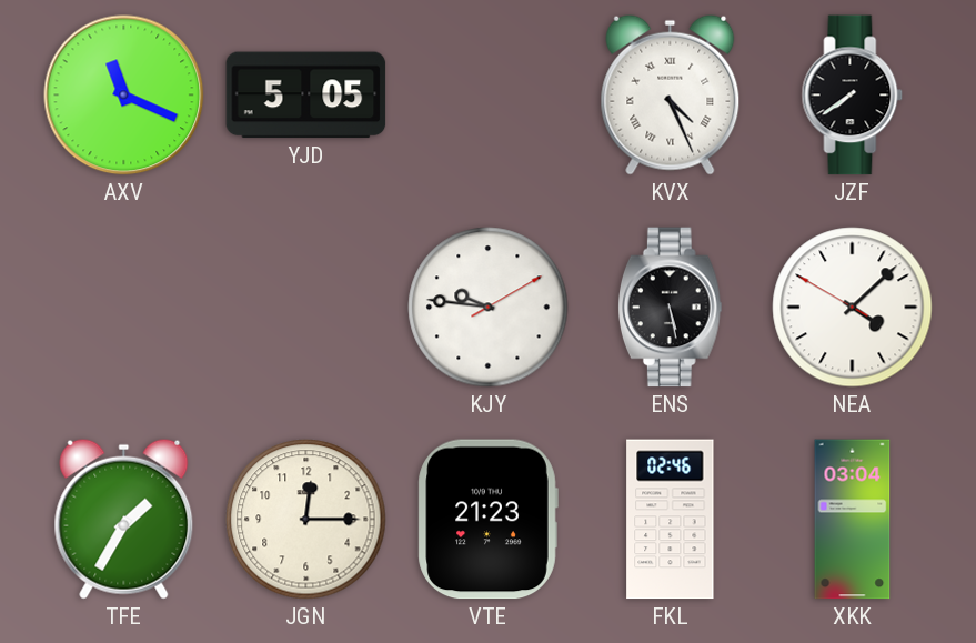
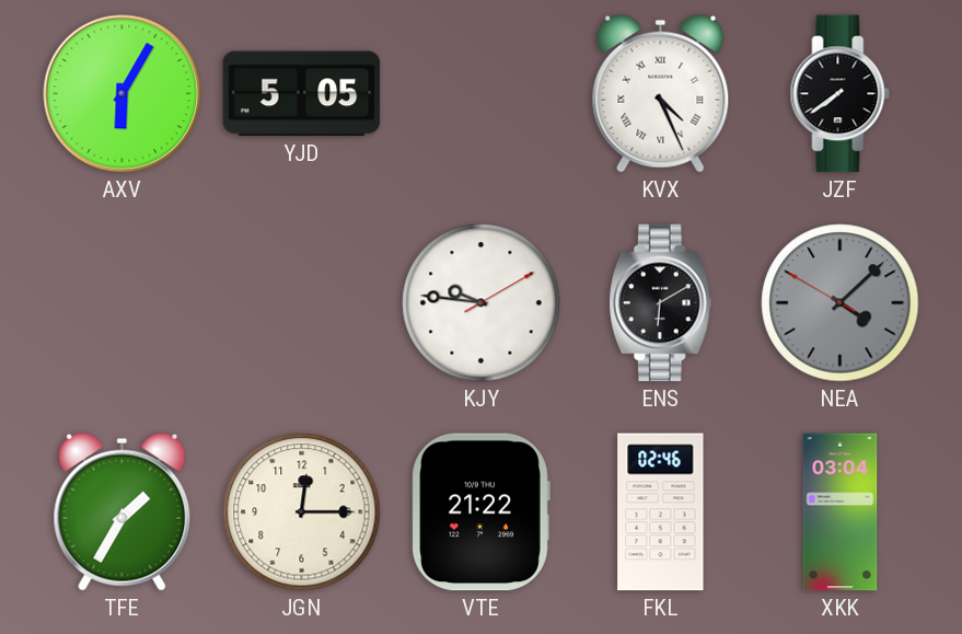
AXV: 11:19 -> 6:05 (123, 94)
ENS: 5:28 -> 6:10 (660, 303)
NEA dial: white -> grey (841, 303)
VTE: 21:23 -> 21:22 (480, 512)
